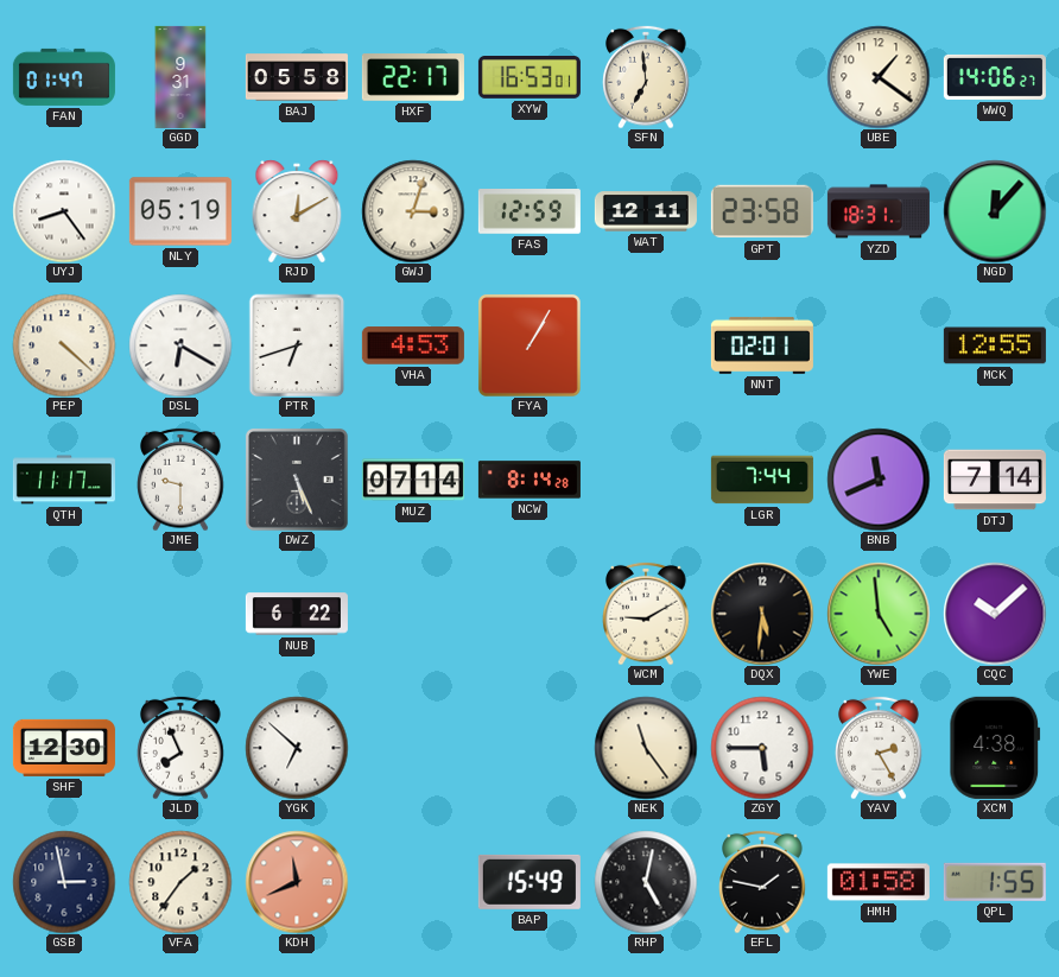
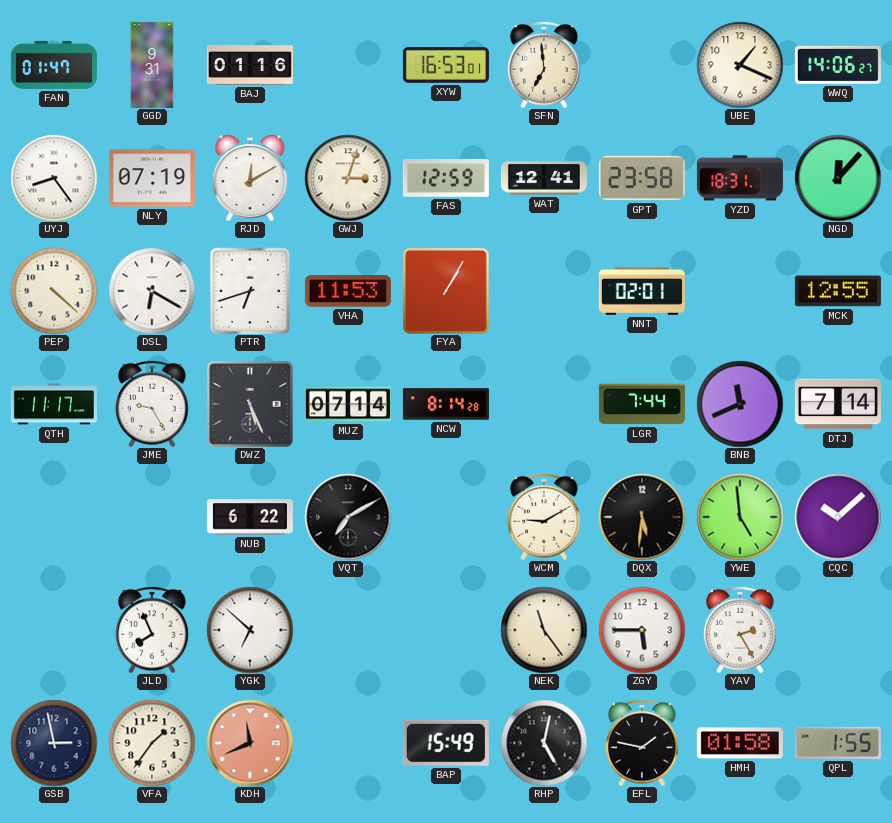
BAJ: 05:58 -> 01:16 (250, 65)
HXF: 22:17 -> none (413, 77)
UBE: 1:21 -> 1:19 (740, 65)
NLY: 05:19 -> 07:19 (152, 178)
WAT: 12:11 -> 12:41 (544, 178)
VHA: 4:53 -> 11:53 (348, 291)
JME: 9:30 -> 9:25 (152, 404)
VQT: none -> 7:10 (348, 517)
SHF: 12:30 -> none (64, 748)
XCM: 4:38 -> none (995, 748)
